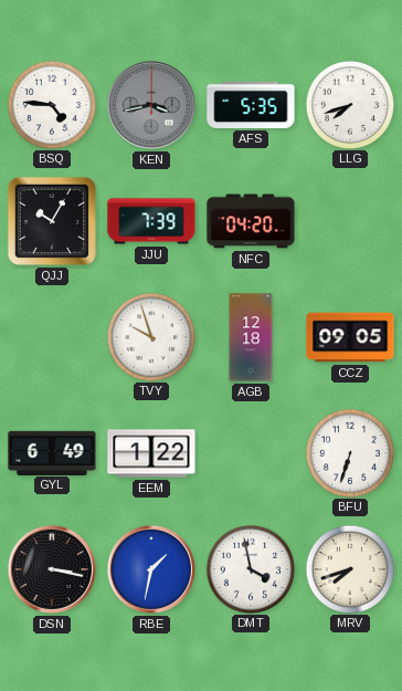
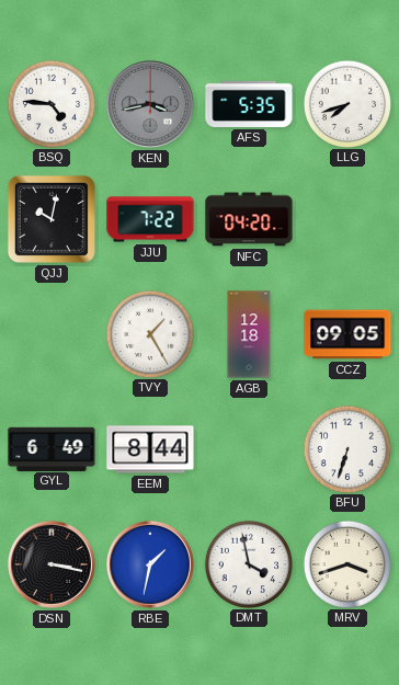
QJJ: 10:05 -> 10:02 (52, 219)
JJU: 7:39 -> 7:22 (150, 219)
TVY: 9:57 -> 1:25 (149, 333)
EEM: 1:22 -> 8:44 (150, 449)
MRV: 7:42 -> 3:42 (346, 563)
